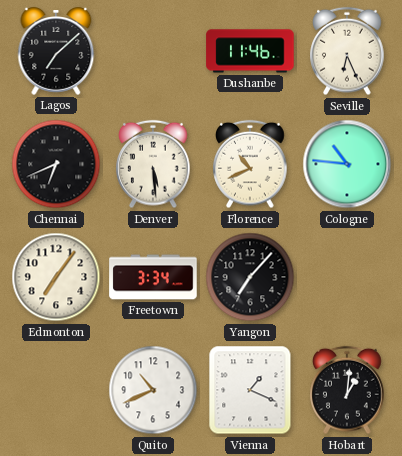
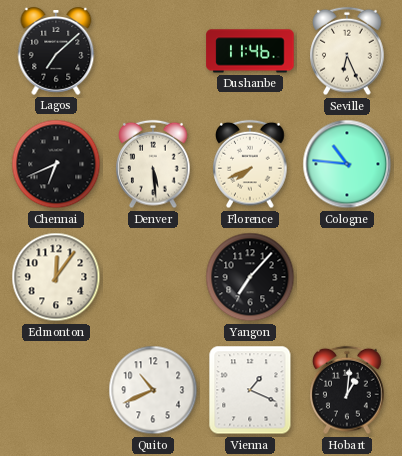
Florence: 10:41 -> 7:41 (250, 164)
Edmonton: 7:06 -> 12:06 (56, 277)
Freetown: 3:34 -> none (153, 277)
